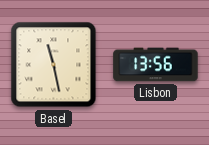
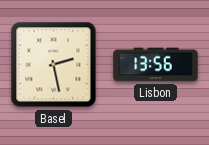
Basel: 11:28 -> 2:28 (54, 65)
